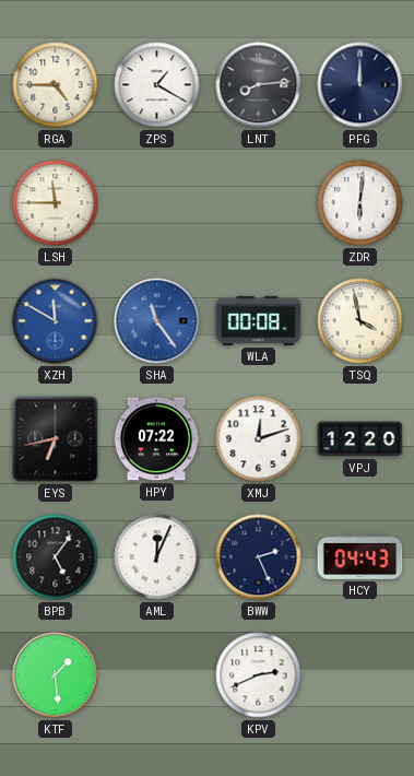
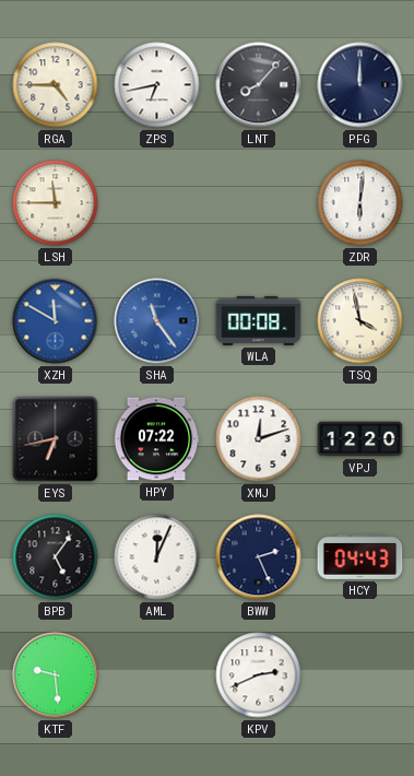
ZPS: 1:20 -> 6:43 (157, 85)
LNT: 8:14 -> 8:07 (259, 85)
KTF: 1:29 -> 9:29 (56, 675)
